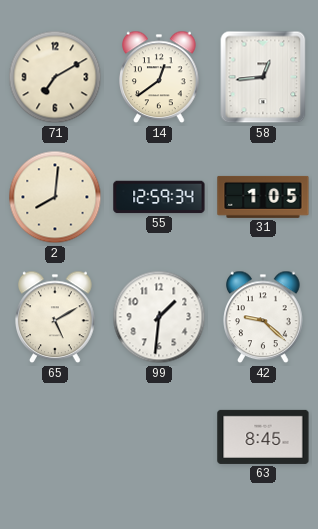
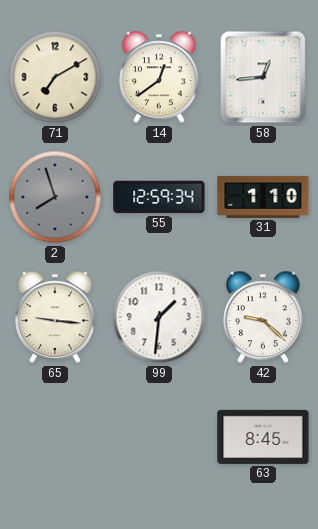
2: 8:01 -> 7:57 (55, 197)
2 dial: cream -> grey (55, 197)
31: 1:05 -> 1:10 (263, 197)
65: 5:10 -> 9:16 (55, 317)
